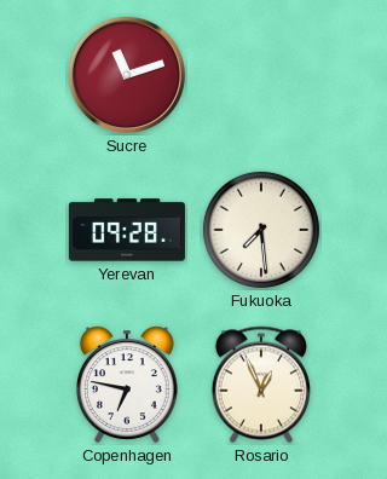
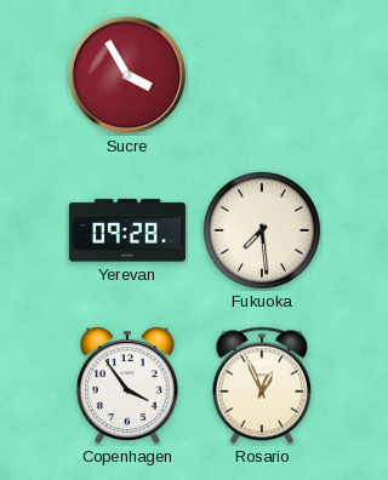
Sucre: 11:12 -> 3:55 (127, 75)
Copenhagen: 6:47 -> 3:54 (127, 385)
